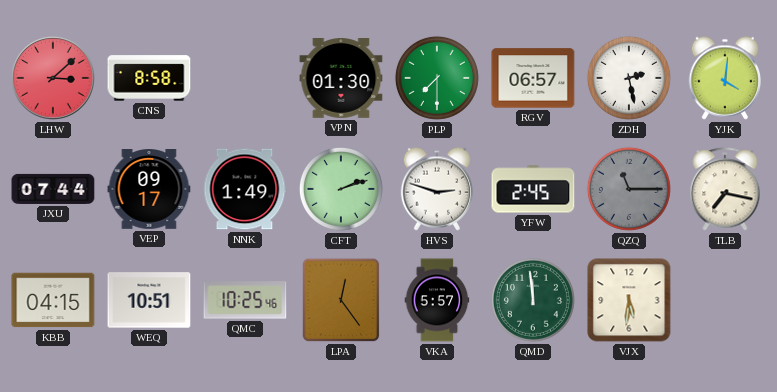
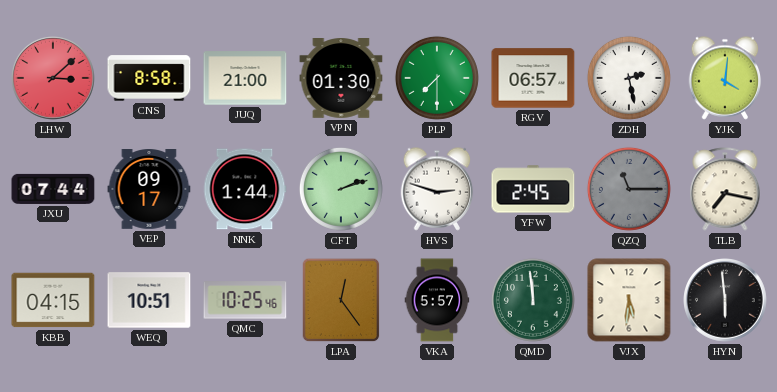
JUQ: none -> 21:00 (245, 78)
NNK: 1:49 -> 1:44 (245, 189)
HYN: none -> 5:59 (726, 301)
